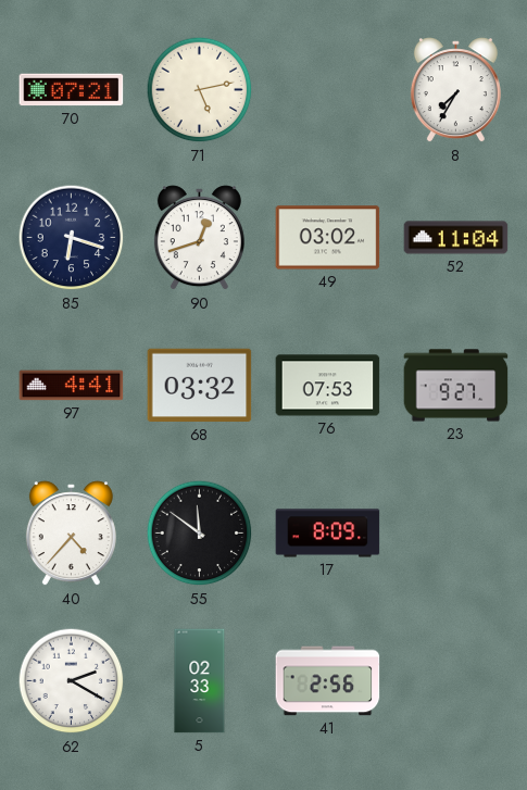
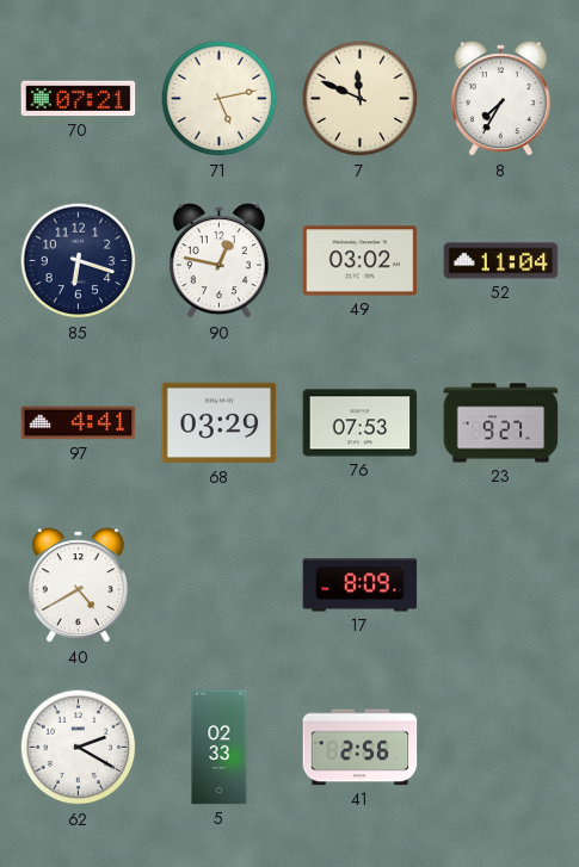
7: none -> 11:49 (361, 99)
90: 12:42 -> 12:47 (218, 261)
68: 03:32 -> 03:29 (220, 423)
40: 4:37 -> 4:40 (78, 586)
55: 11:51 -> none (200, 534)
